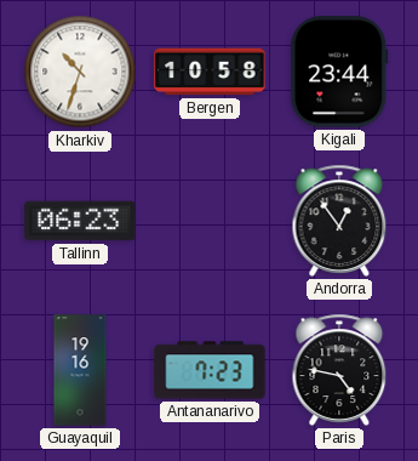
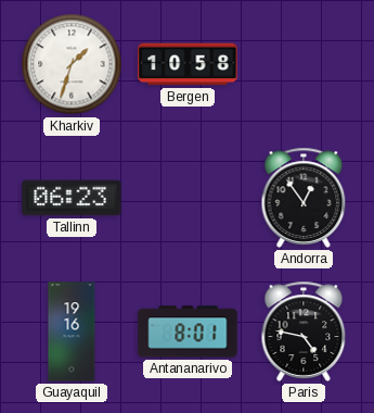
Kharkiv: 10:33 -> 1:33 (72, 64)
Kigali: 23:44 -> none (339, 72)
Antananarivo: 7:23 -> 8:01 (188, 331)
